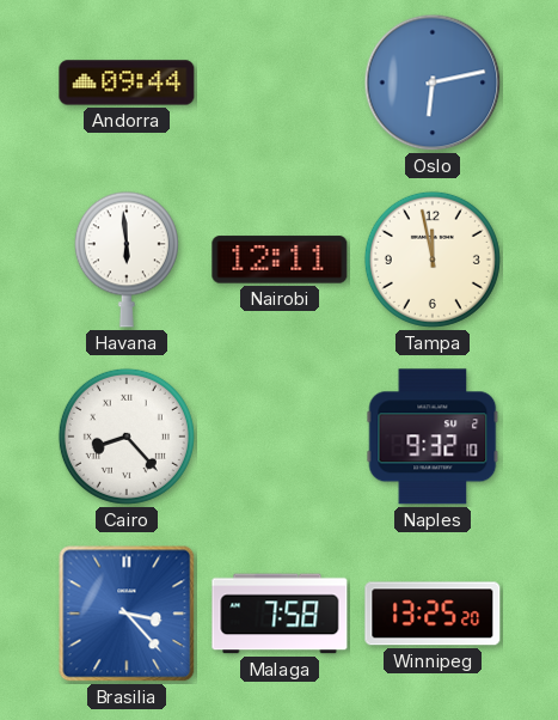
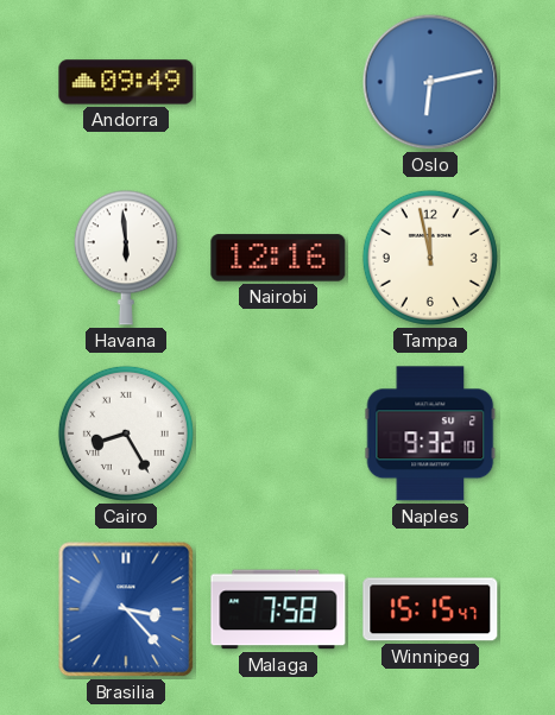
Andorra: 09:44 -> 09:49 (126, 82)
Nairobi: 12:11 -> 12:16 (278, 258)
Cairo: 8:23 -> 8:25 (126, 434)
Winnipeg: 13:25 -> 15:15 (430, 609)
